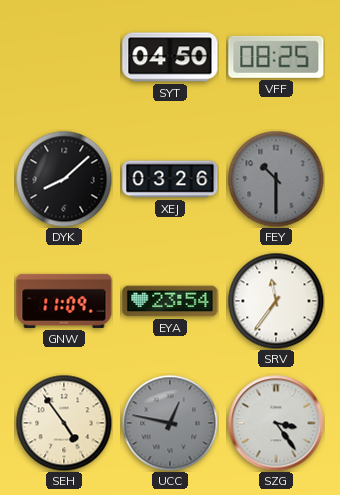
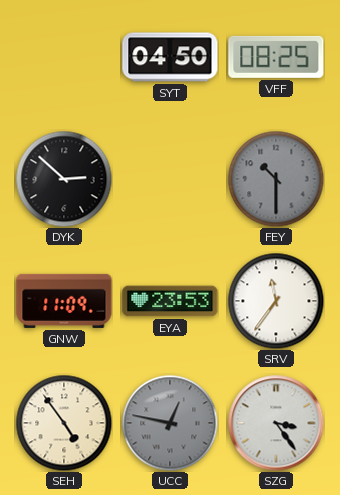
DYK: 8:08 -> 2:52 (64, 179)
XEJ: 03:26 -> none (170, 179)
EYA: 23:54 -> 23:53 (170, 301)
